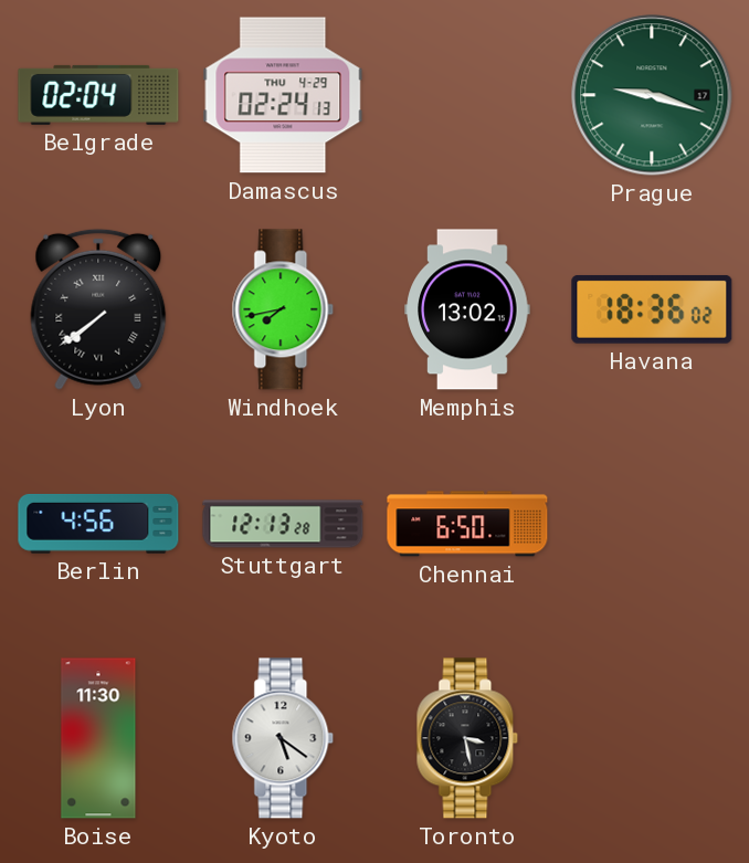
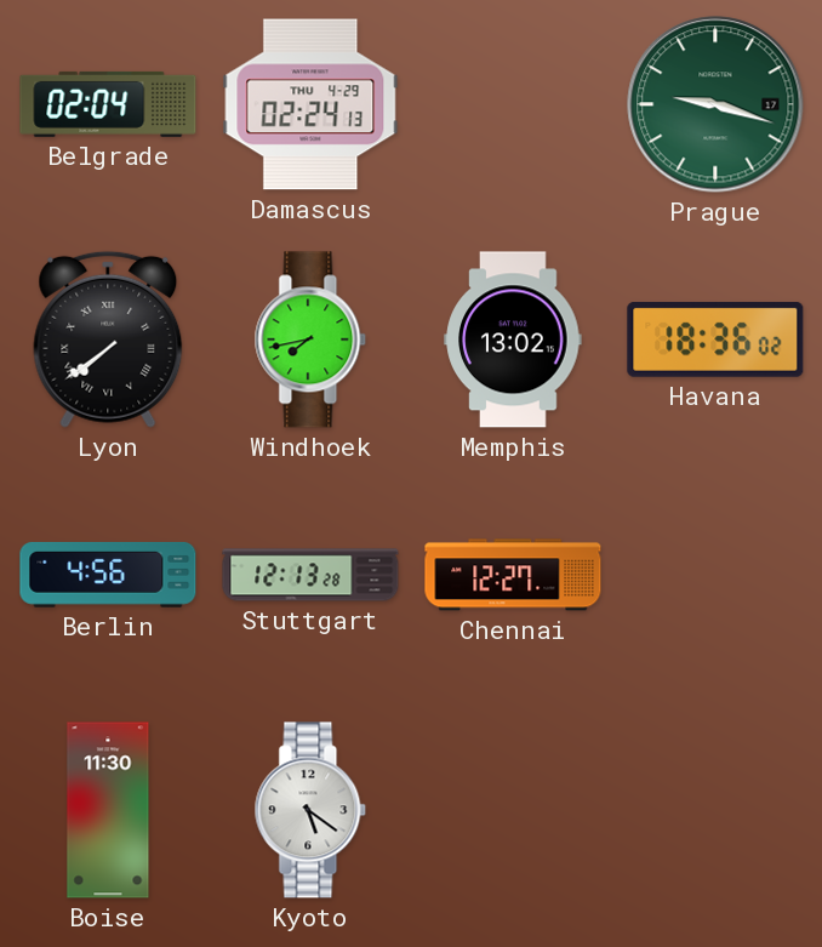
Chennai: 6:50 -> 12:27 (513, 575)
Toronto: 3:28 -> none (467, 738)
